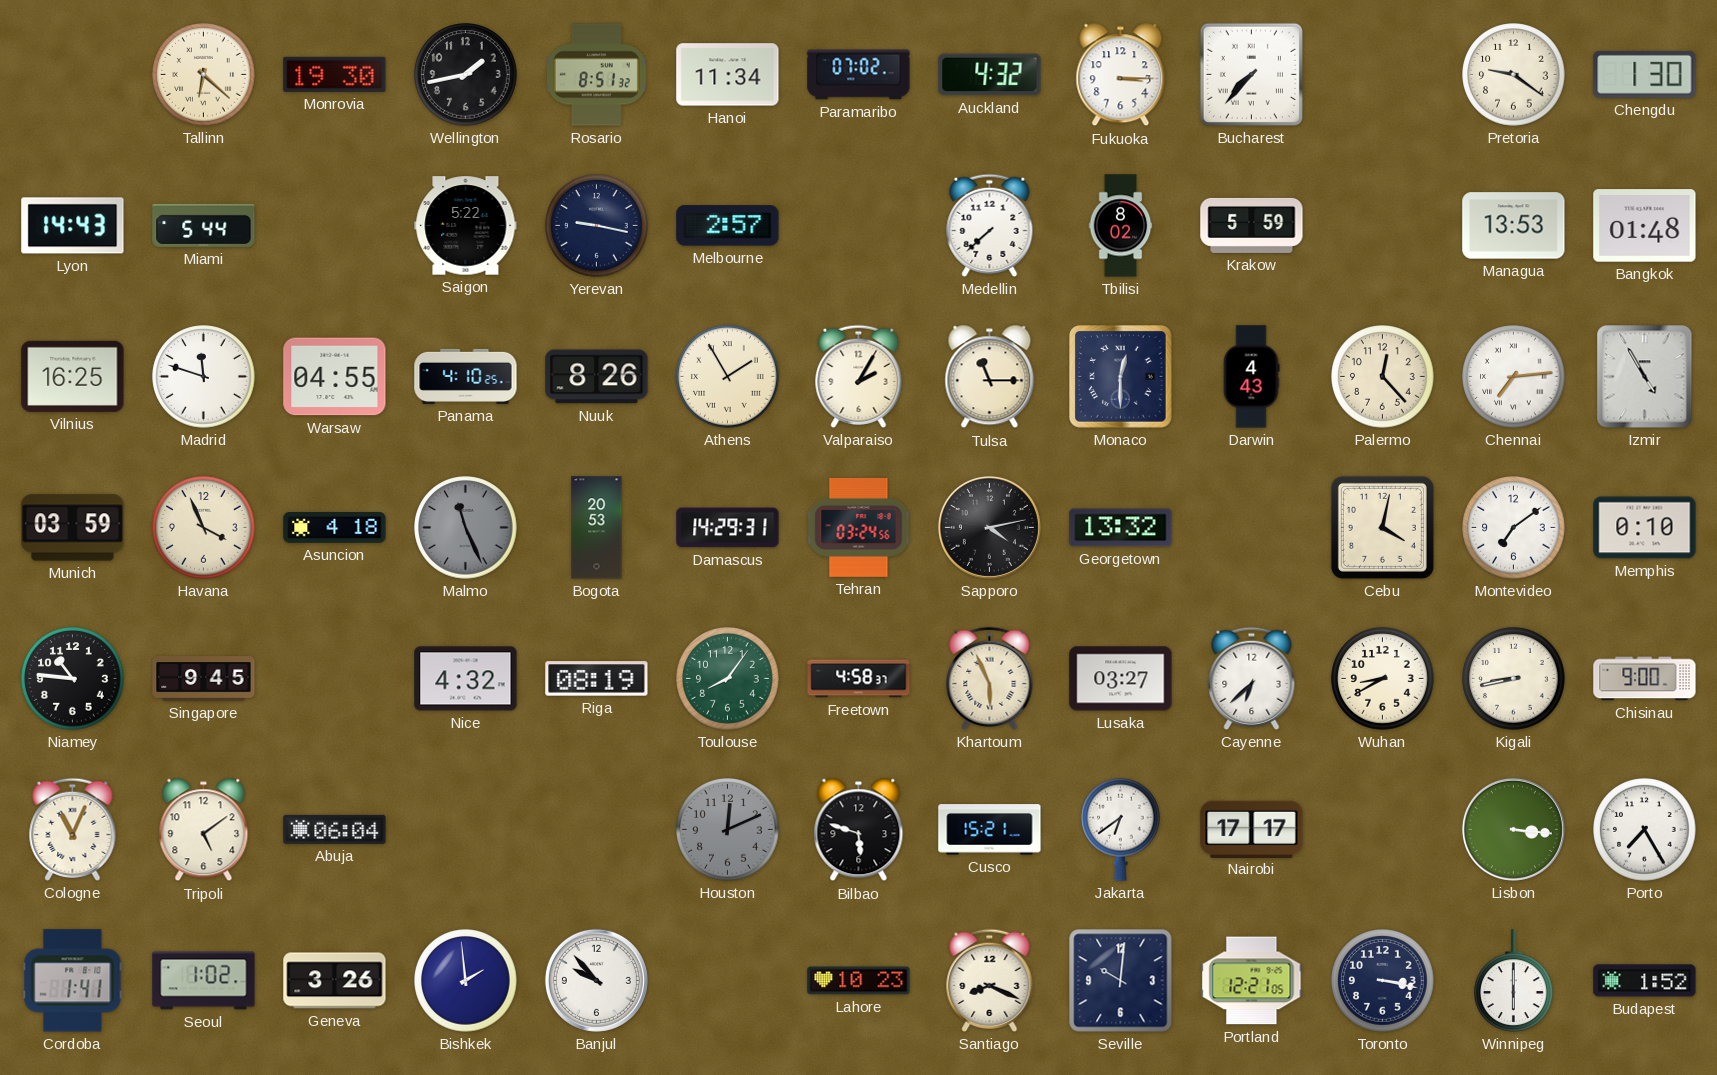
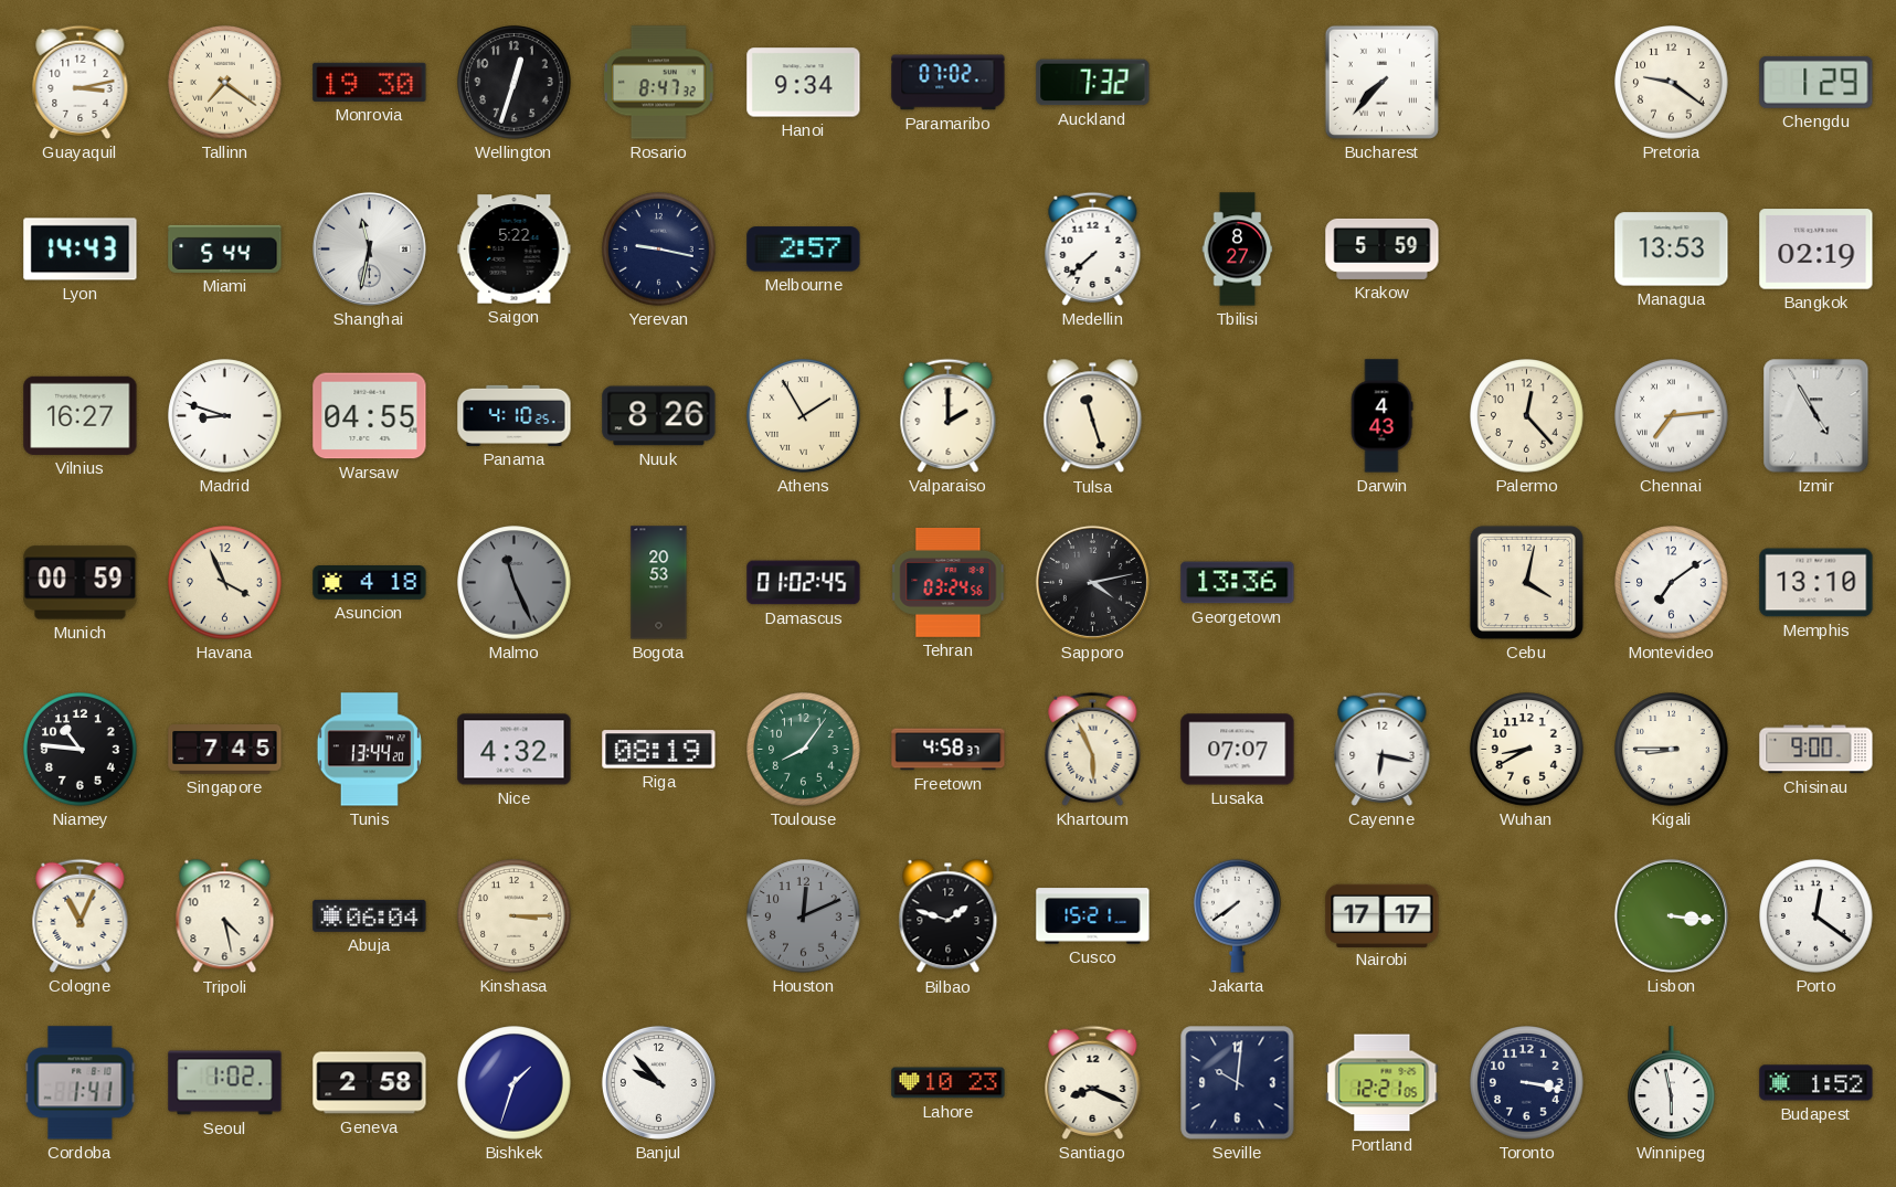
Guayaquil: none -> 3:13 (81, 82)
Tallinn: 6:22 -> 7:21 (225, 83)
Wellington: 1:43 -> 12:33 (515, 83)
Rosario: 8:51 -> 8:47 (658, 83)
Hanoi: 11:34 -> 9:34 (804, 83)
Auckland: 4:32 -> 7:32 (1093, 83)
Fukuoka: 3:15 -> none (1121, 75)
Chengdu: 1:30 -> 1:29 (1816, 82)
Shanghai: none -> 11:32 (369, 248)
Tbilisi: 8:02 -> 8:27 (1238, 250)
Bangkok: 01:48 -> 02:19 (1816, 250)
Vilnius: 16:25 -> 16:27 (81, 415)
Madrid: 11:48 -> 8:48 (225, 416)
Valparaiso: 2:05 -> 2:00 (949, 415)
Tulsa: 11:15 -> 11:27 (1093, 416)
Monaco: 12:30 -> none (1121, 377)
Munich: 03:59 -> 00:59 (81, 583)
Damascus: 14:29 -> 01:02 (804, 583)
Georgetown: 13:32 -> 13:36 (1238, 583)
Memphis: 0:10 -> 13:10 (1816, 583)
Singapore: 9:45 -> 7:45 (225, 750)
Tunis: none -> 13:44 (369, 750)
Lusaka: 03:27 -> 07:07 (1238, 750)
Cayenne: 6:38 -> 6:17 (1383, 749)
Kigali: 8:43 -> 8:45 (1672, 750)
Tripoli: 5:09 -> 4:28 (225, 916)
Kinshasa: none -> 3:15 (515, 916)
Bilbao: 5:48 -> 1:48 (949, 916)
Jakarta: 6:39 -> 7:39 (1238, 915)
Porto: 7:25 -> 12:21 (1816, 916)
Geneva: 3:26 -> 2:58 (370, 1083)
Bishkek: 1:59 -> 1:33 (515, 1083)
Winnipeg: 6:00 -> 5:58 (1672, 1083)
